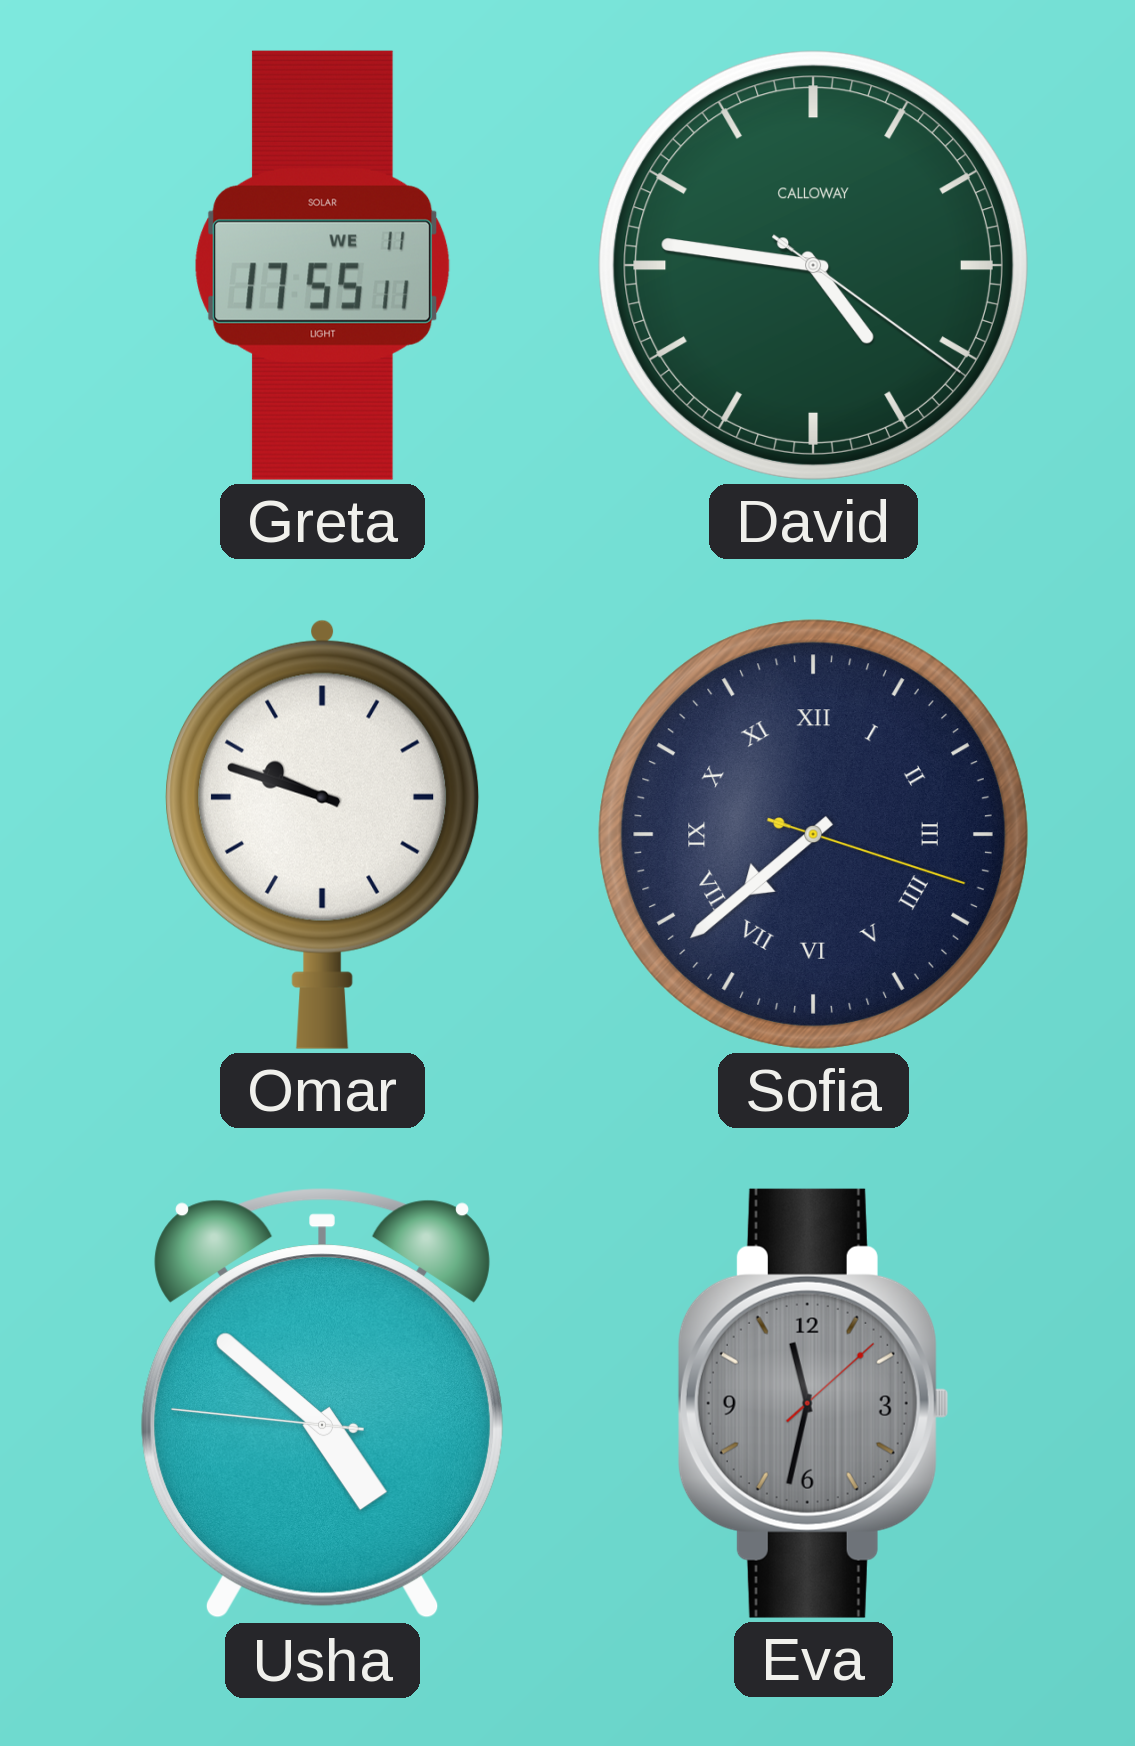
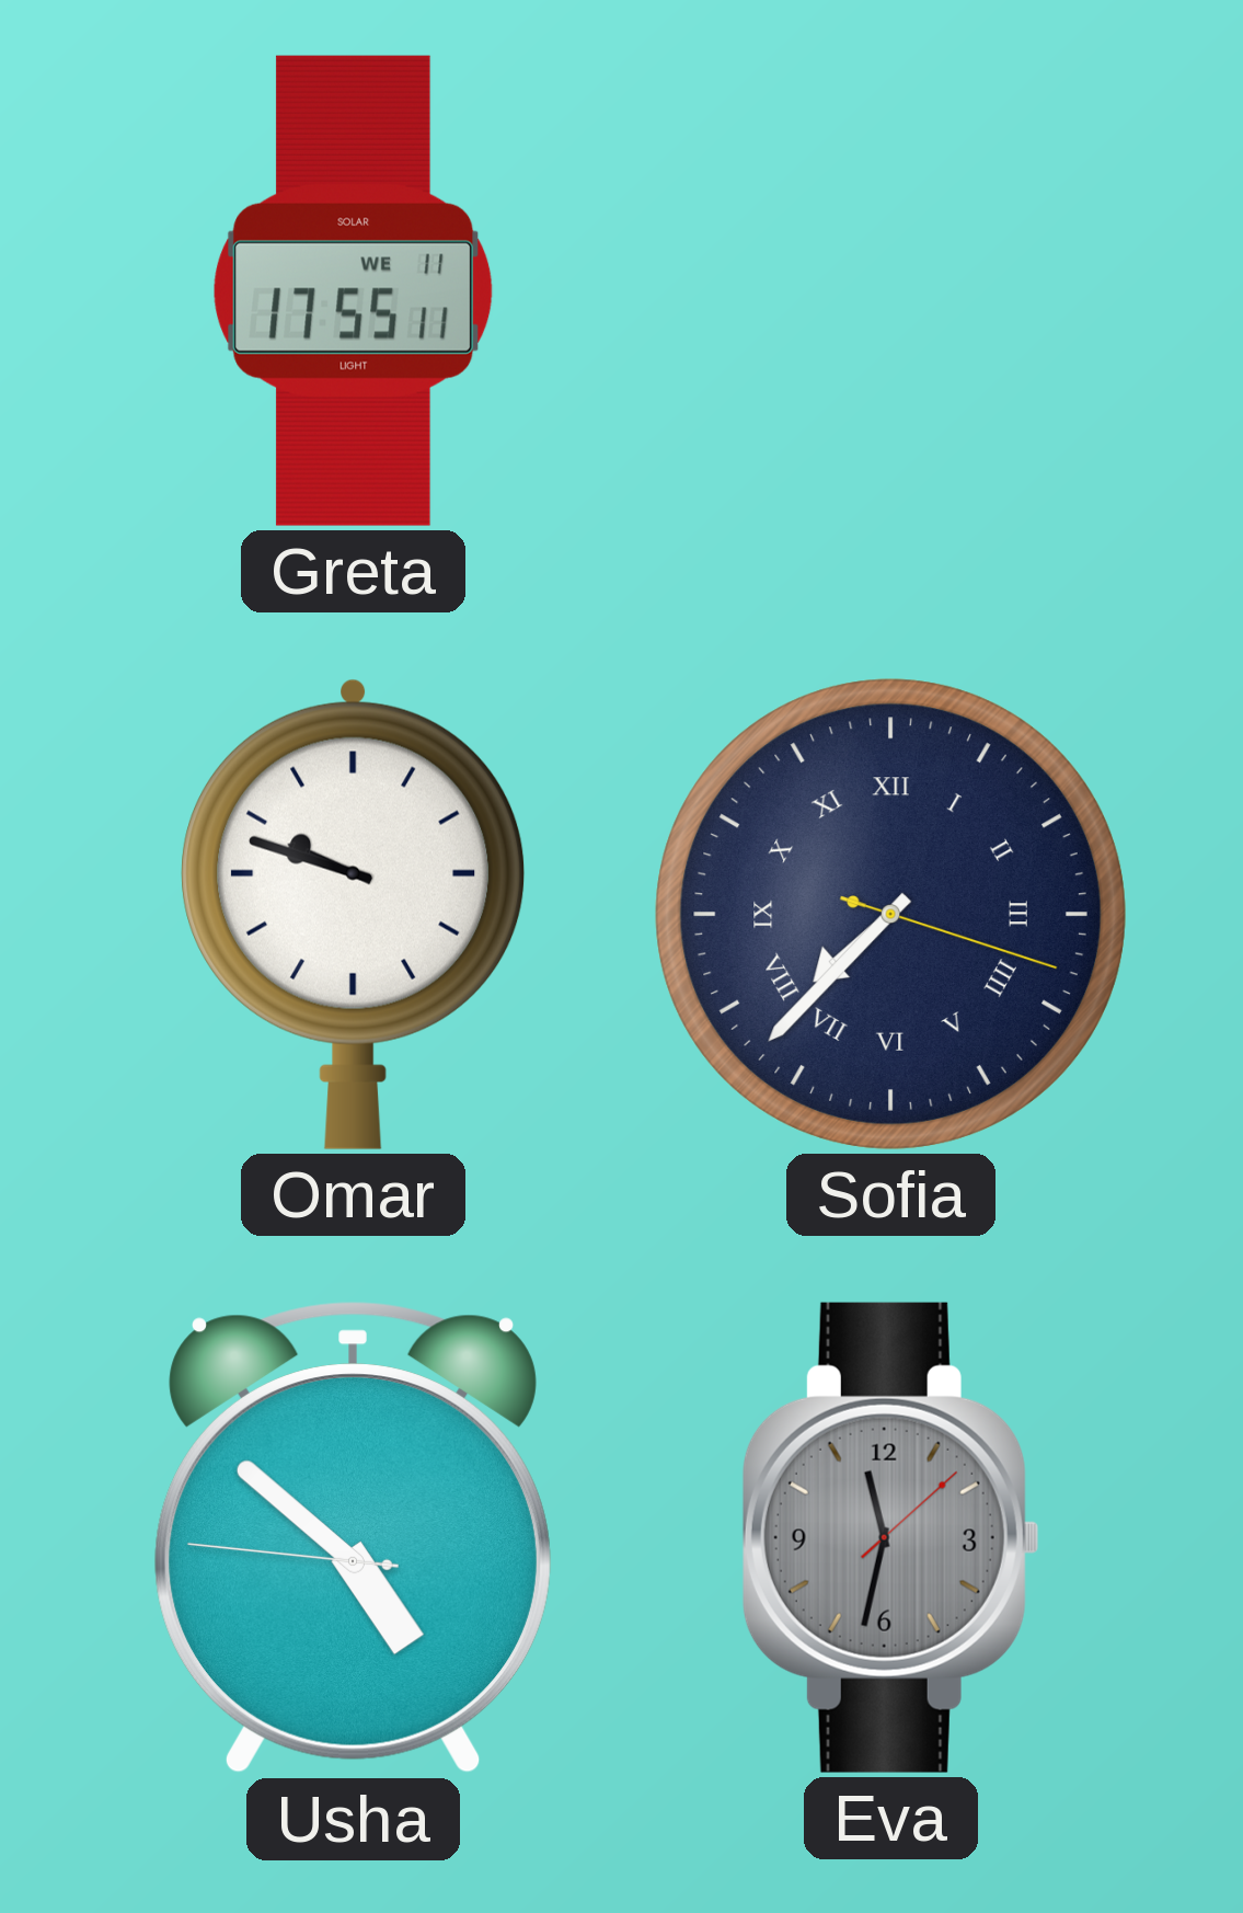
David: 4:46 -> none (813, 265)
Sofia: 7:38 -> 7:37 (890, 914)
